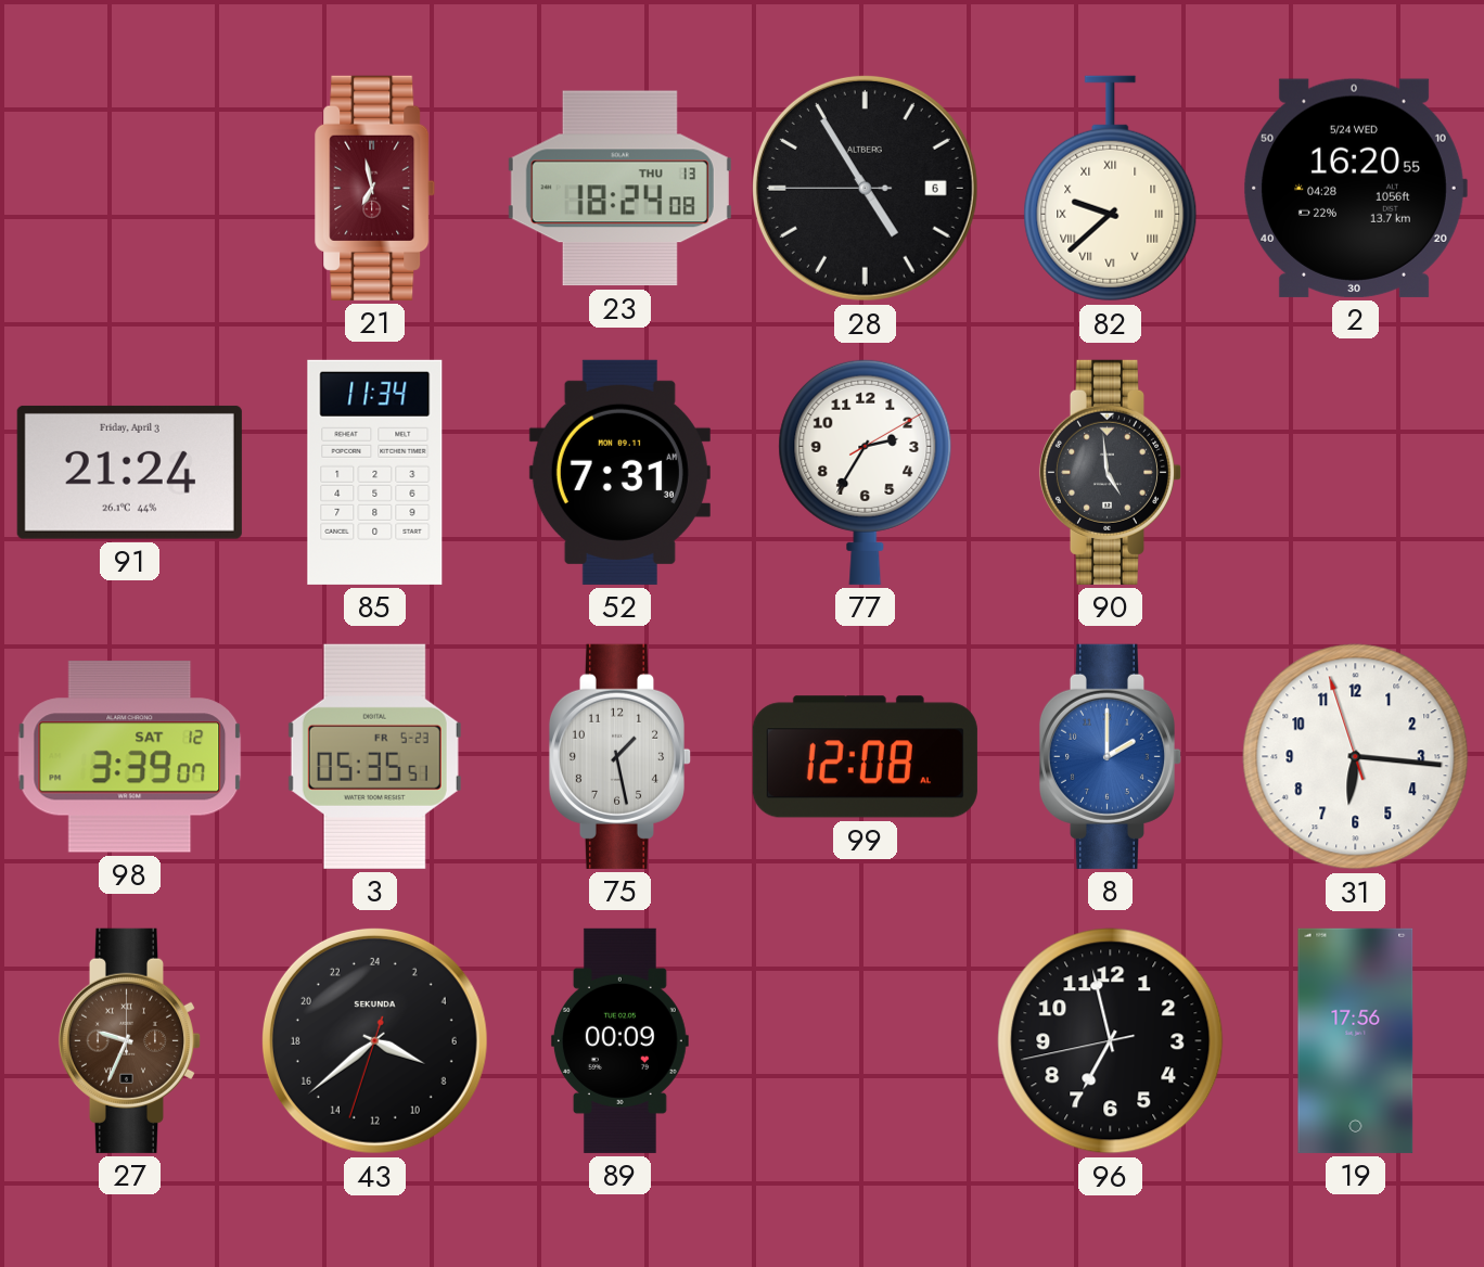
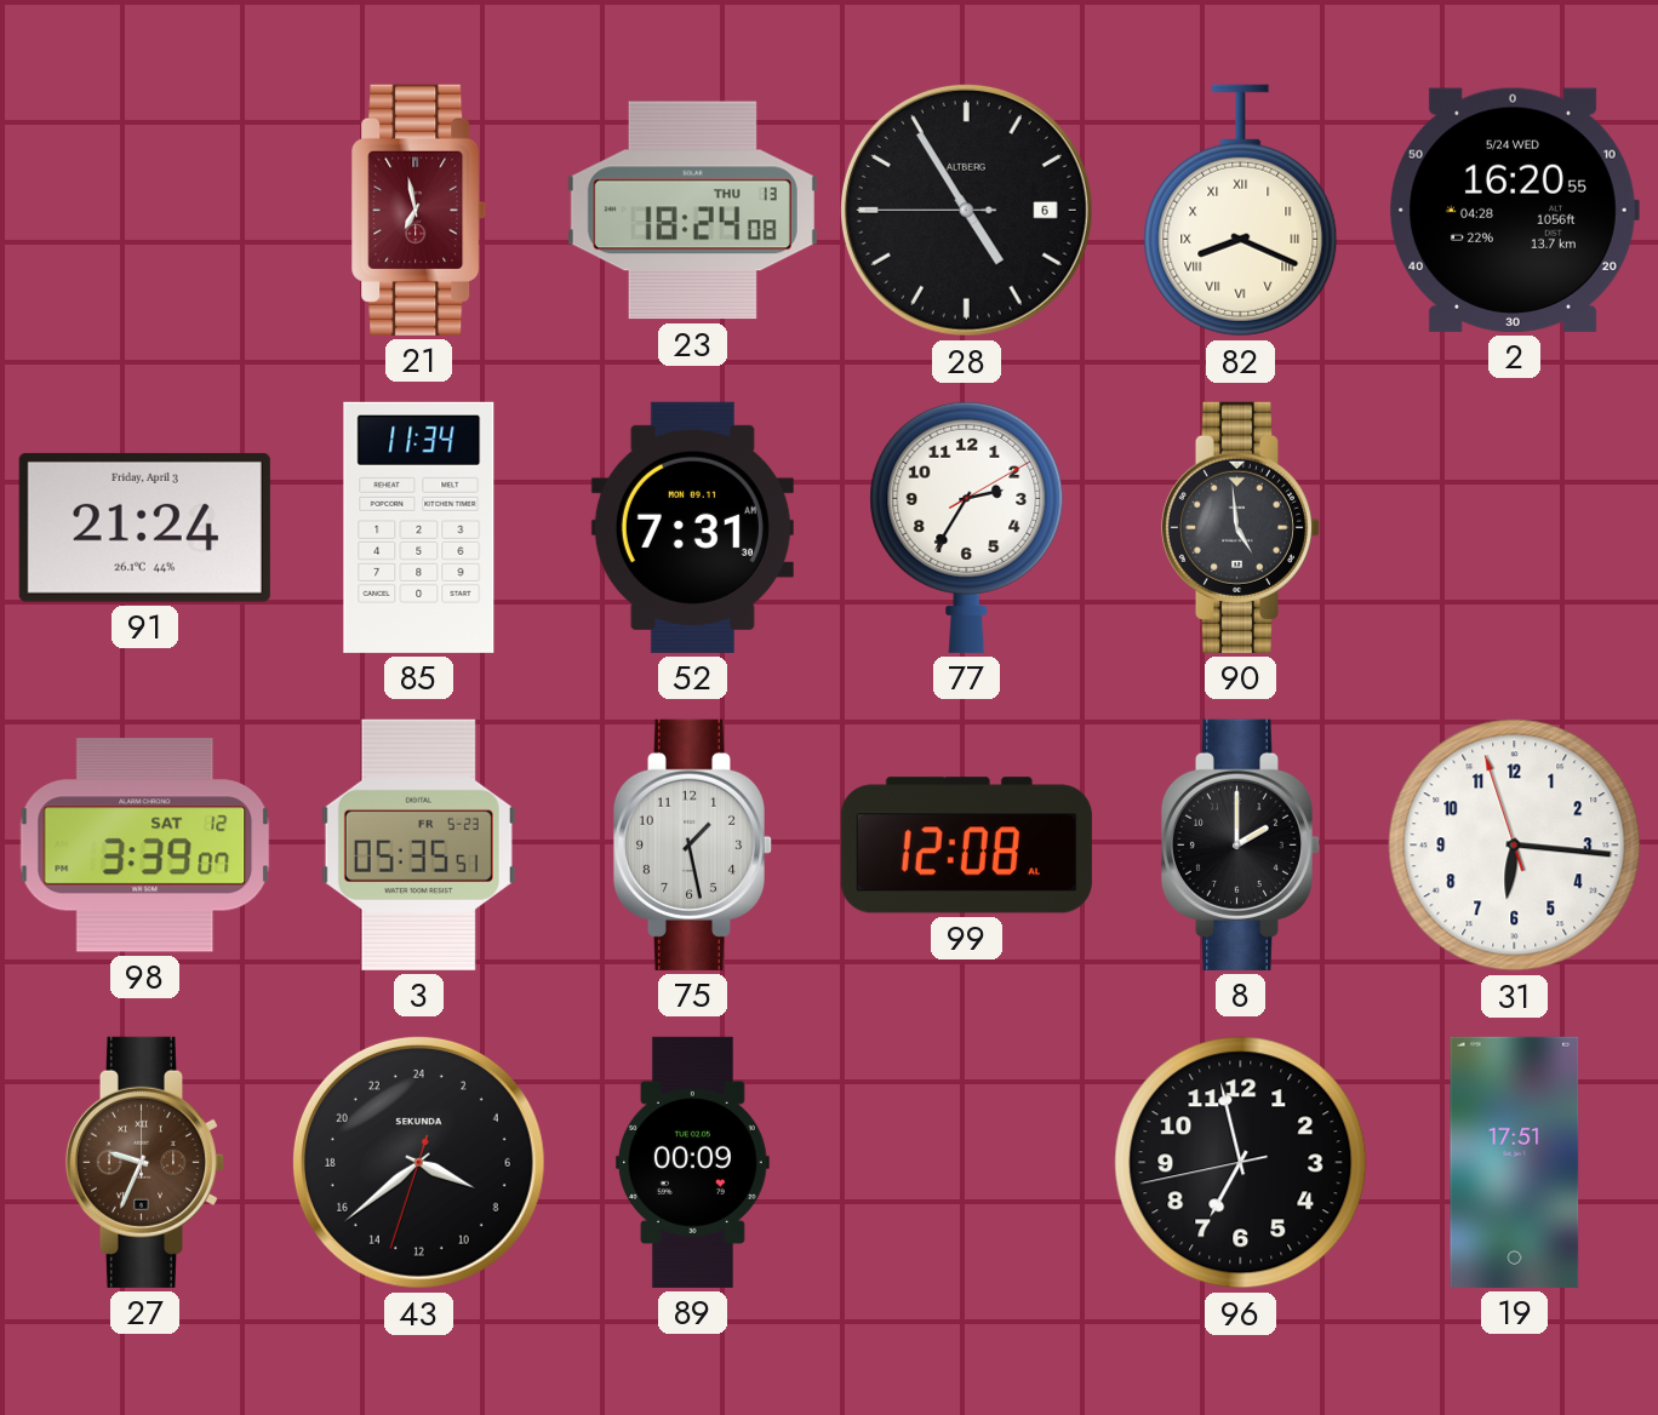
82: 9:38 -> 8:19 (1241, 211)
8 dial: blue -> black (1240, 844)
19: 17:56 -> 17:51 (1515, 1162)
